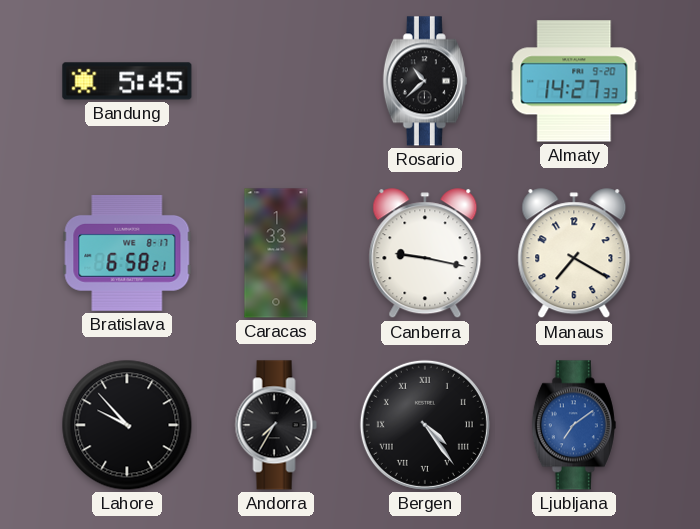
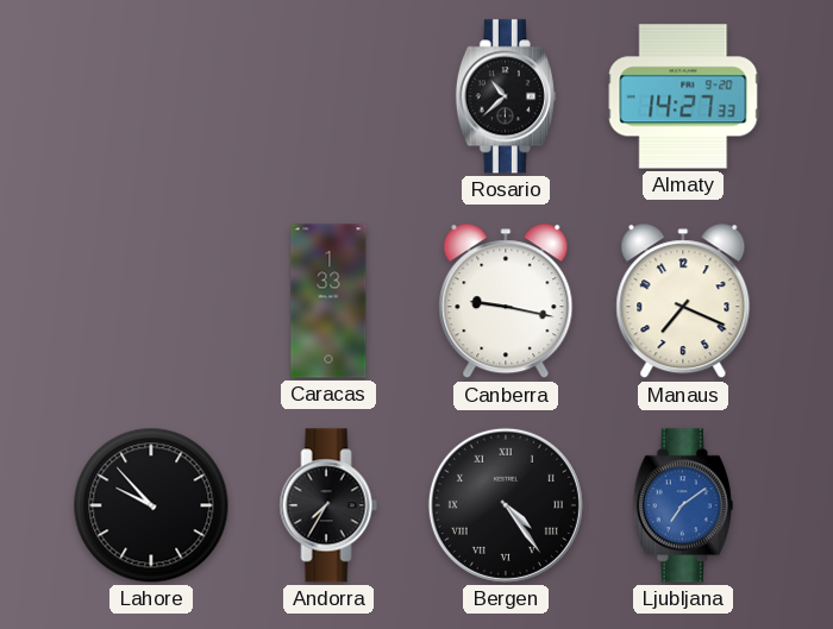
Bandung: 5:45 -> none (127, 81)
Bratislava: 6:58 -> none (127, 254)
Manaus: 7:20 -> 7:19 (683, 302)
